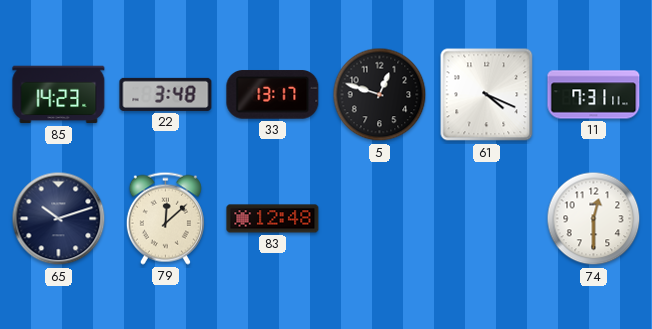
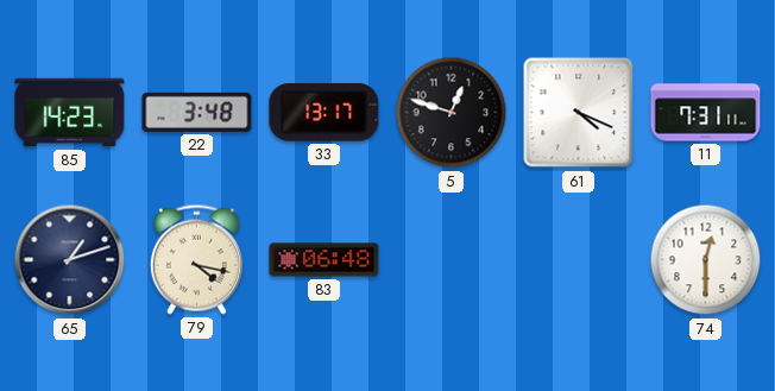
65: 10:12 -> 1:12 (70, 260)
79: 12:08 -> 4:17 (196, 259)
83: 12:48 -> 06:48 (325, 260)
